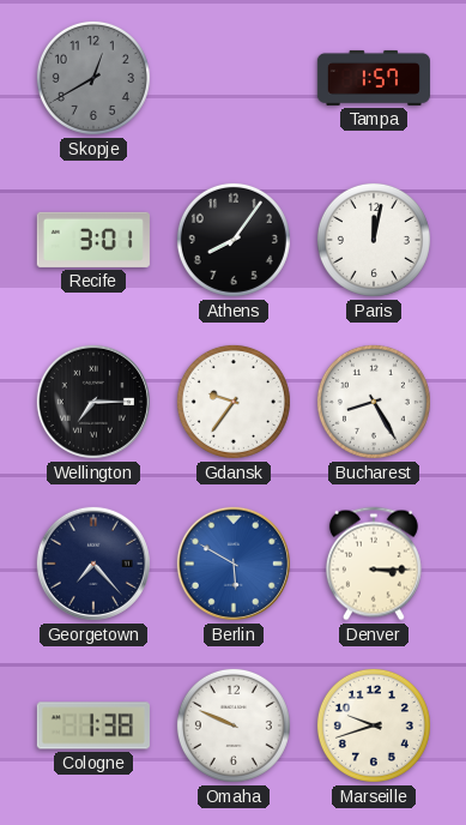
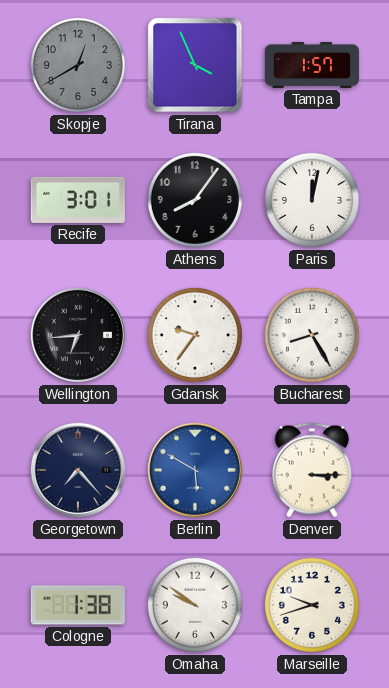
Tirana: none -> 3:56 (195, 65)
Wellington: 7:15 -> 6:44 (78, 335)
Omaha: 9:49 -> 9:51 (195, 605)
